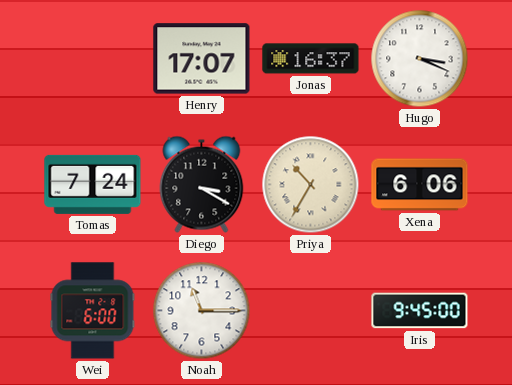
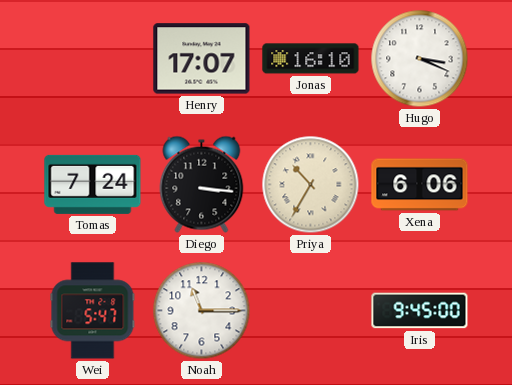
Jonas: 16:37 -> 16:10 (311, 59)
Diego: 3:20 -> 3:16 (202, 184)
Wei: 6:00 -> 5:47 (93, 311)
